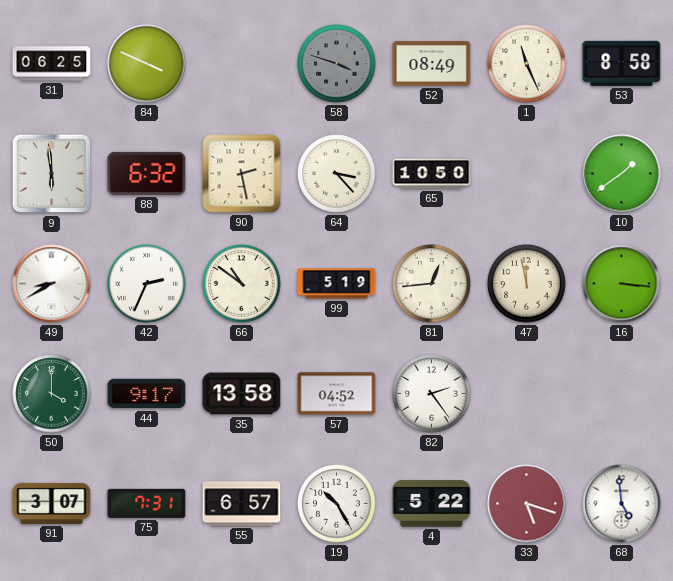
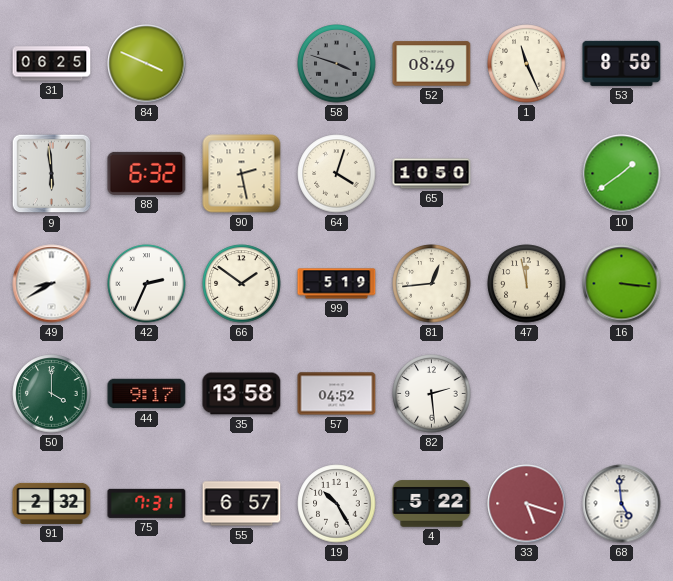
64: 3:23 -> 4:03 (337, 174)
66: 10:51 -> 1:51 (242, 284)
82: 2:24 -> 2:29 (432, 394)
91: 3:07 -> 2:32 (52, 503)
